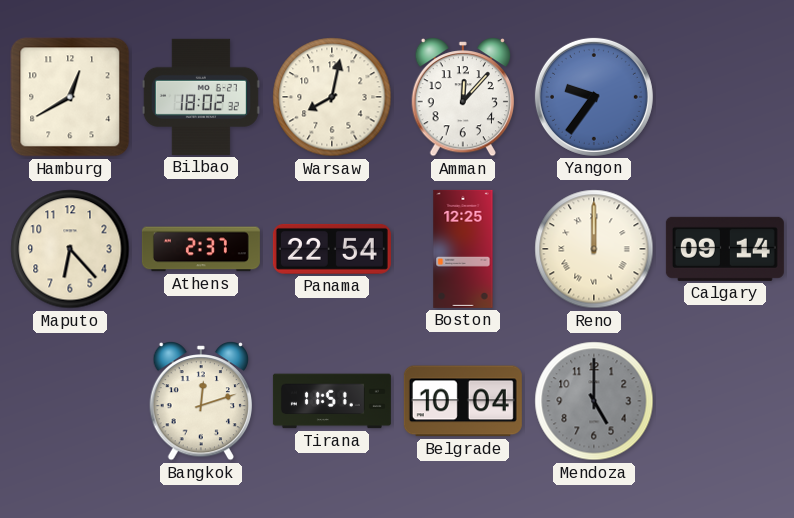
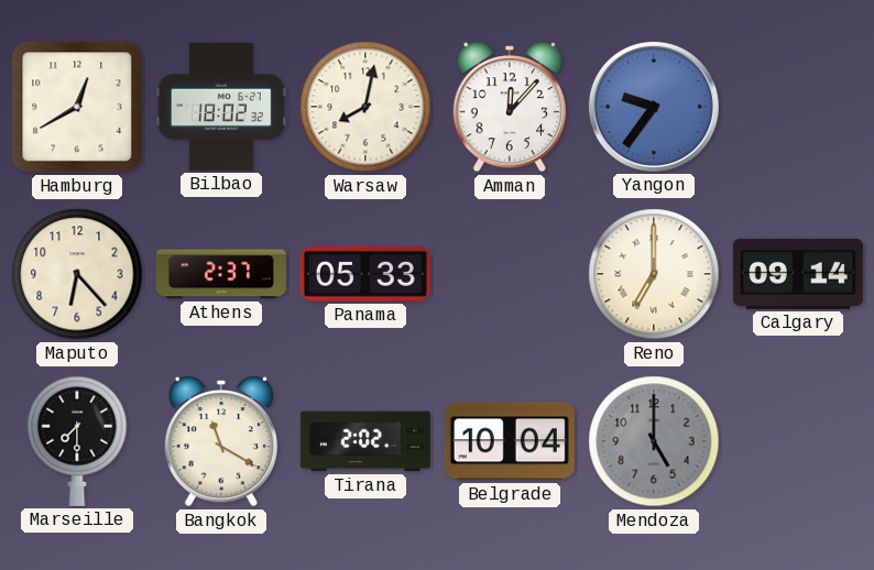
Panama: 22:54 -> 05:33 (365, 274)
Boston: 12:25 -> none (463, 249)
Reno: 12:00 -> 7:00 (654, 274)
Marseille: none -> 7:30 (77, 441)
Bangkok: 12:12 -> 11:20 (220, 442)
Tirana: 11:51 -> 2:02 (365, 441)
